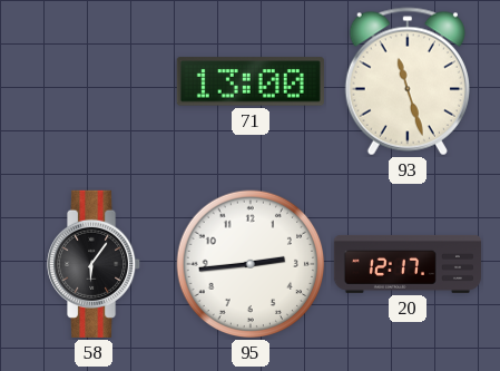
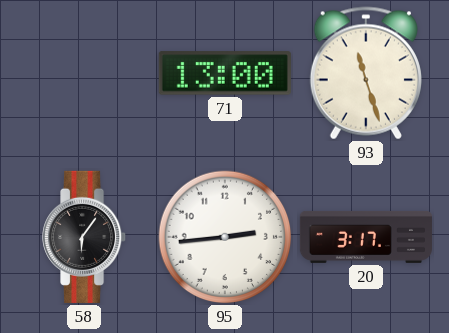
20: 12:17 -> 3:17 (366, 237)
